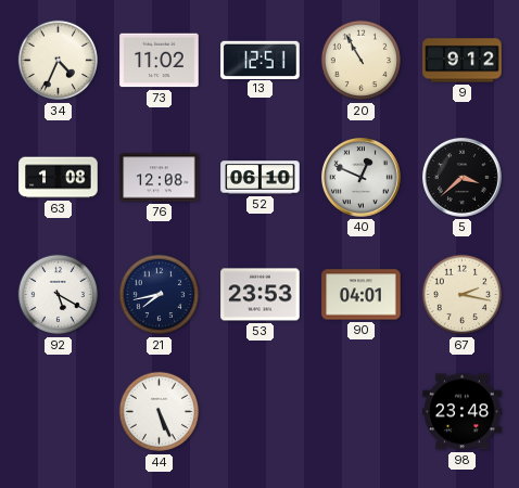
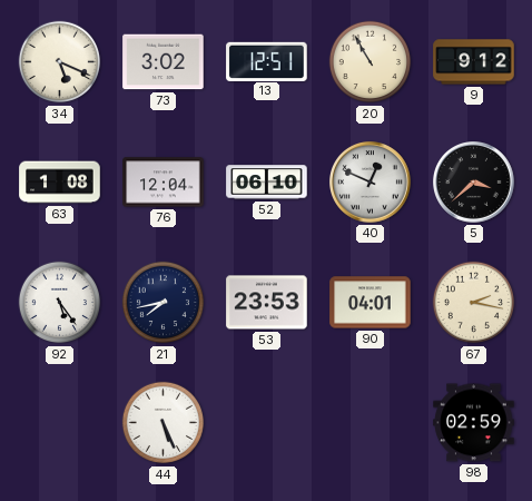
34: 4:34 -> 5:19 (60, 62)
73: 11:02 -> 3:02 (164, 62)
76: 12:08 -> 12:04 (164, 183)
92: 5:20 -> 5:24 (60, 303)
98: 23:48 -> 02:59 (474, 423)
